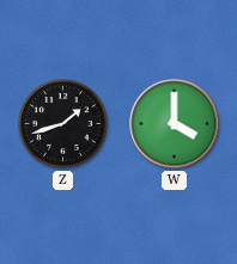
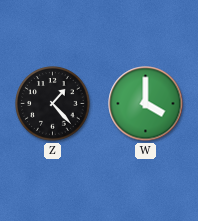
Z: 1:42 -> 1:23 (53, 104)
